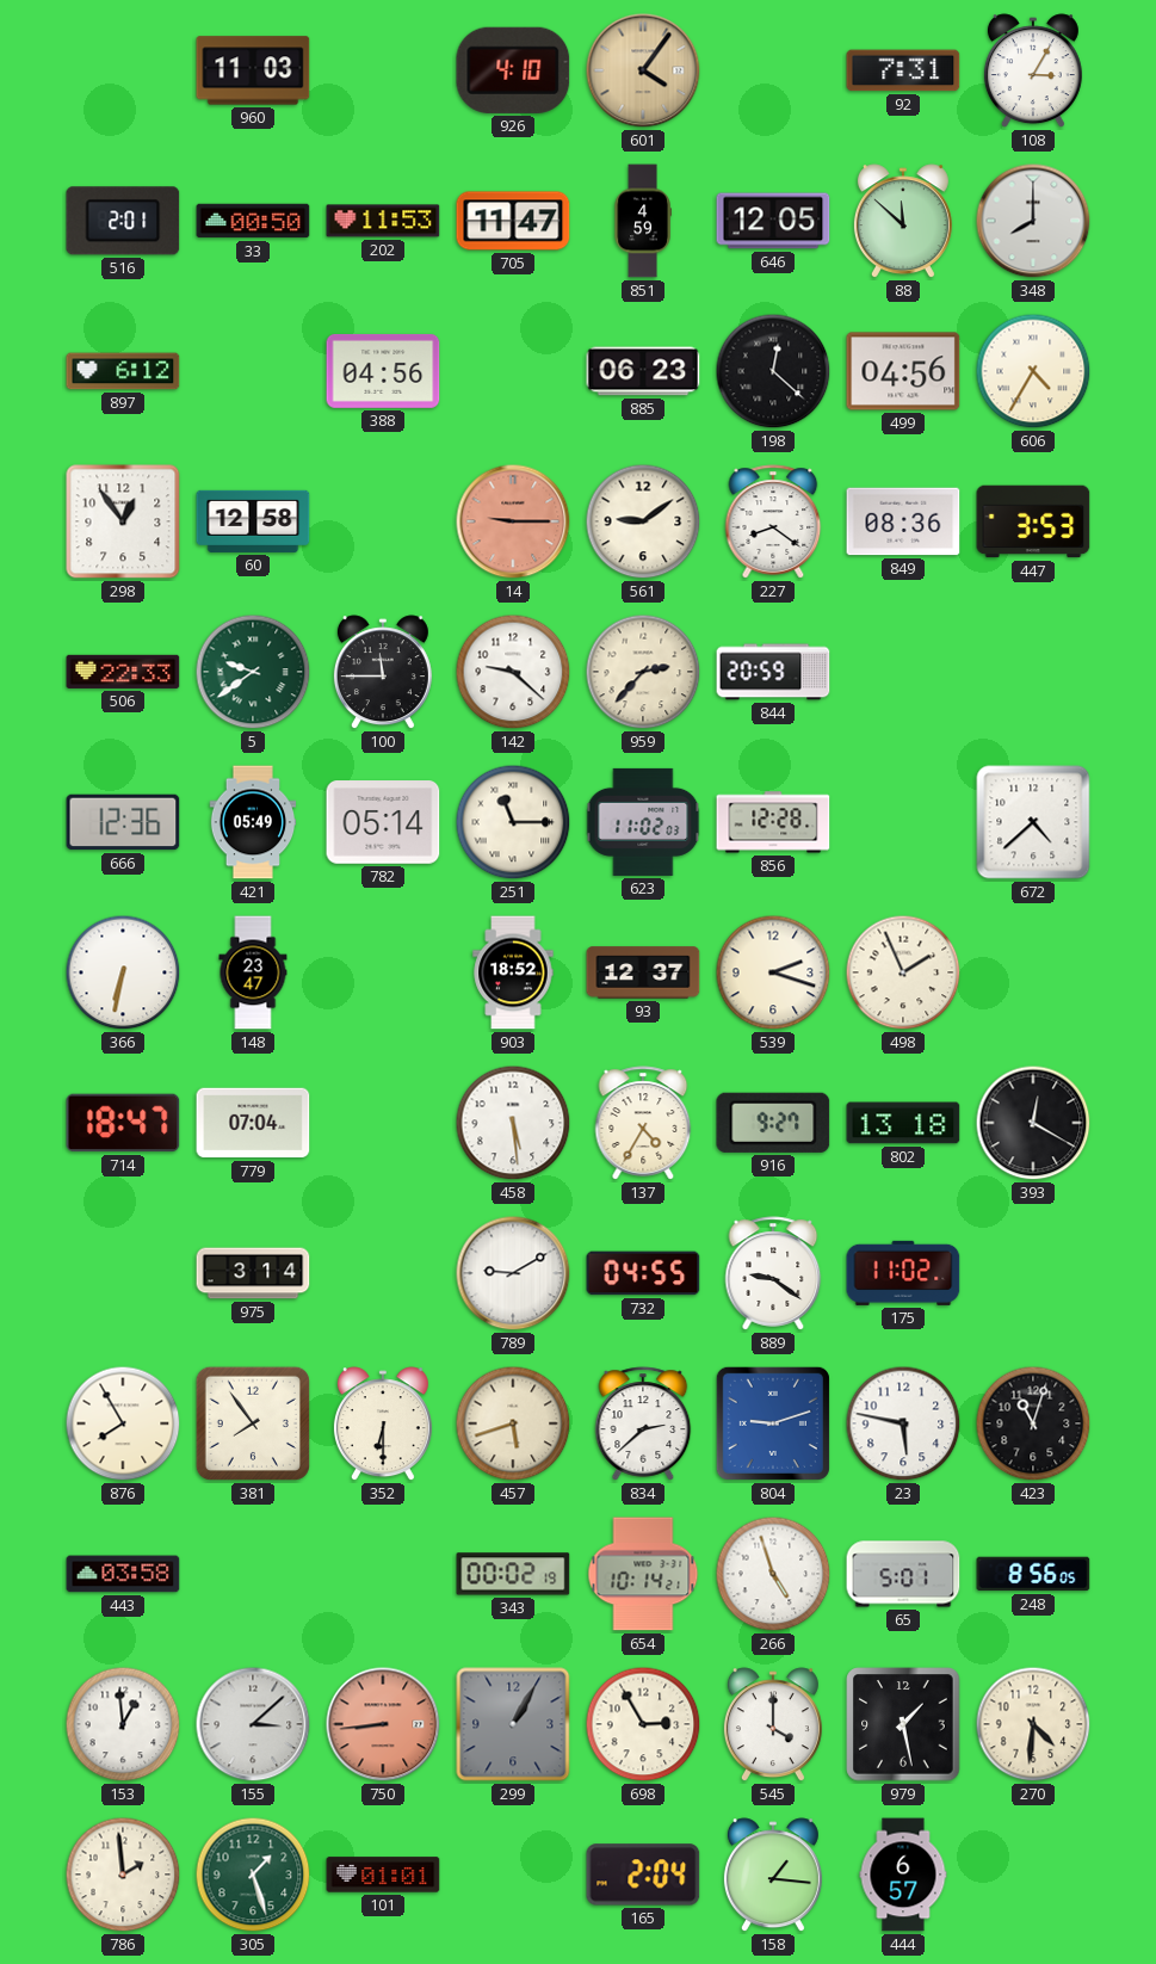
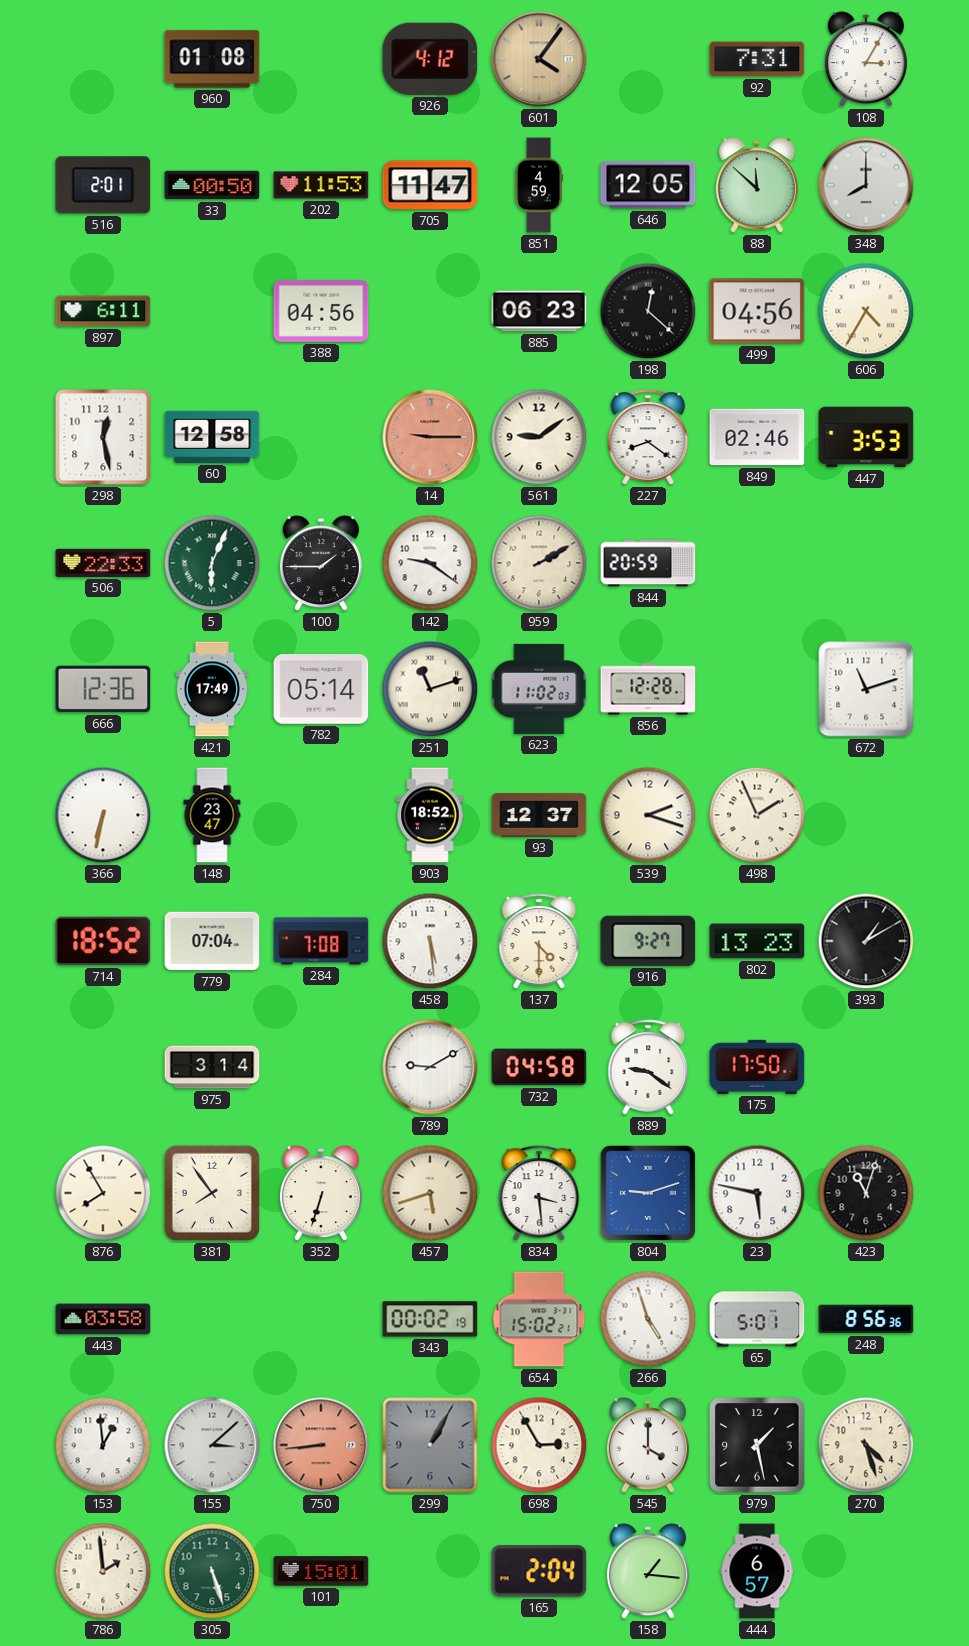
960: 11:03 -> 01:08 (212, 59)
926: 4:10 -> 4:12 (430, 59)
897: 6:12 -> 6:11 (103, 311)
298: 12:54 -> 12:28 (103, 437)
849: 08:36 -> 02:46 (757, 437)
5: 9:39 -> 6:04 (212, 563)
100: 11:45 -> 1:45 (321, 564)
142: 9:22 -> 9:21 (430, 563)
959: 2:37 -> 2:10 (539, 563)
421: 05:49 -> 17:49 (212, 689)
251: 11:15 -> 11:12 (430, 689)
672: 4:38 -> 11:12 (866, 689)
714: 18:47 -> 18:52 (103, 941)
284: none -> 7:08 (321, 941)
137: 4:35 -> 4:30 (539, 941)
802: 13:18 -> 13:23 (757, 941)
393: 12:20 -> 1:10 (866, 941)
732: 04:55 -> 04:58 (539, 1067)
175: 11:02 -> 17:50 (757, 1067)
352: 6:30 -> 6:33 (321, 1194)
834: 2:38 -> 3:29 (539, 1193)
654: 10:14 -> 15:02 (539, 1319)
248: 8:56:05 -> 8:56:36 (866, 1319)
270: 4:31 -> 4:27 (866, 1445)
305: 1:27 -> 5:27 (212, 1571)
101: 01:01 -> 15:01 (321, 1571)
